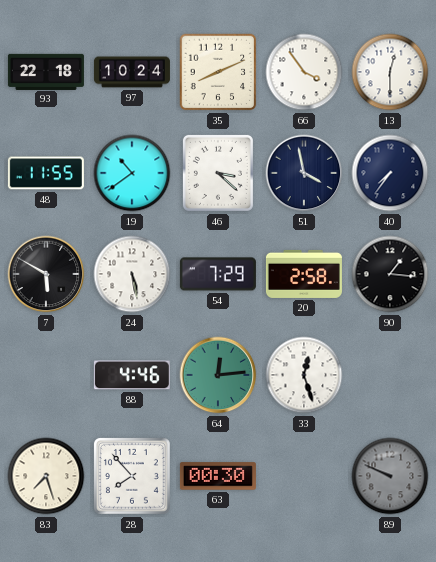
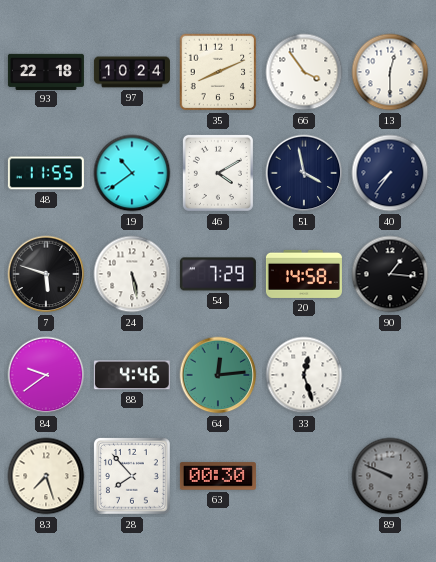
46: 3:22 -> 4:10 (218, 173)
7: 5:50 -> 5:48 (46, 274)
20: 2:58 -> 14:58 (304, 274)
84: none -> 9:39 (46, 375)
